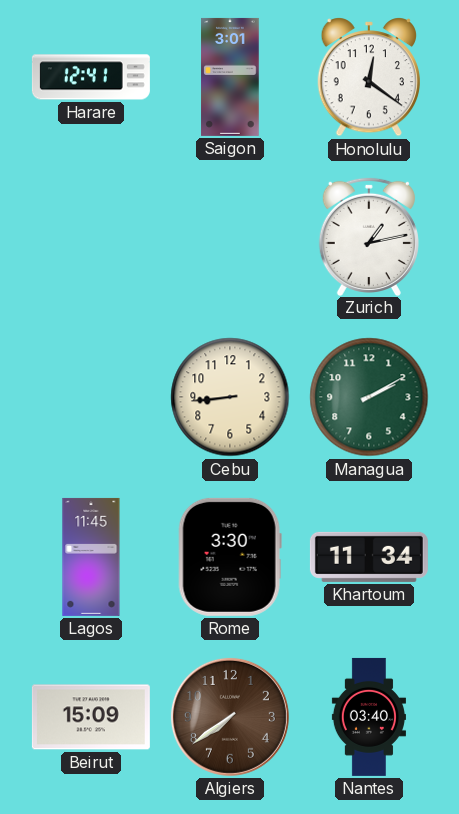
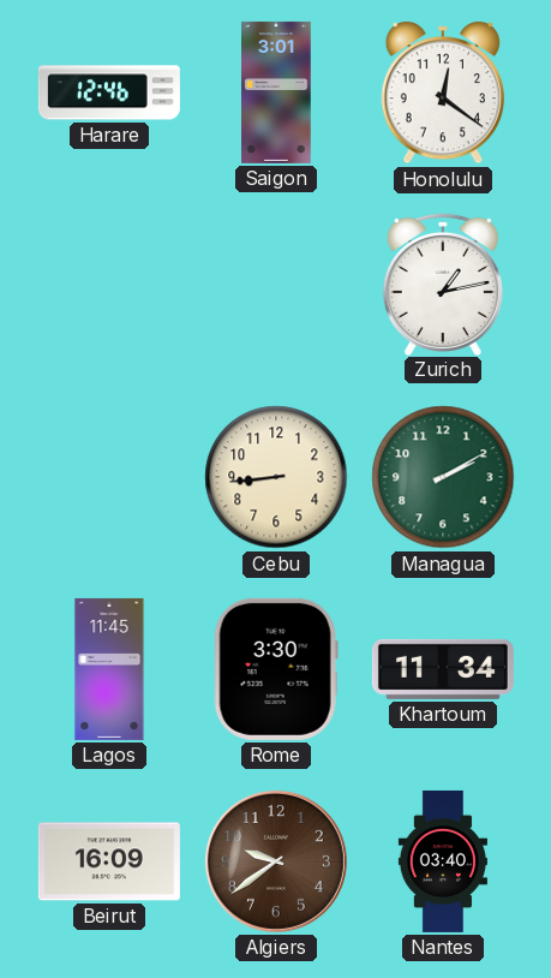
Harare: 12:41 -> 12:46 (109, 93)
Beirut: 15:09 -> 16:09 (109, 861)
Algiers: 7:39 -> 9:39 (276, 861)
